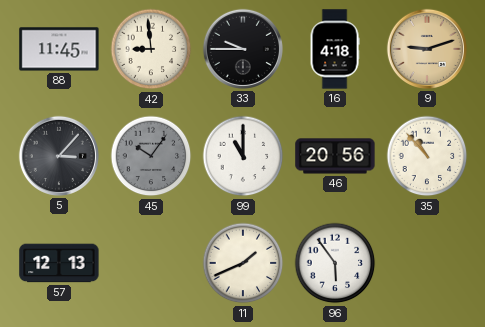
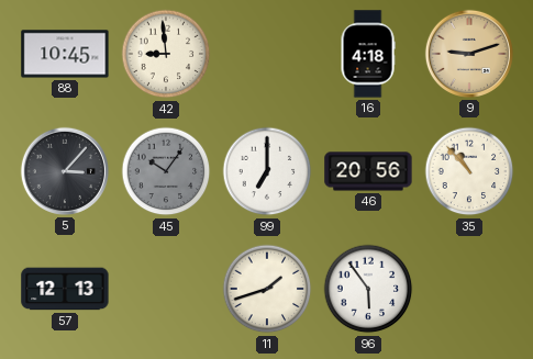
88: 11:45 -> 10:45 (65, 54)
33: 9:45 -> none (243, 49)
99: 11:00 -> 7:00 (267, 171)
11: 1:41 -> 1:42 (267, 289)
